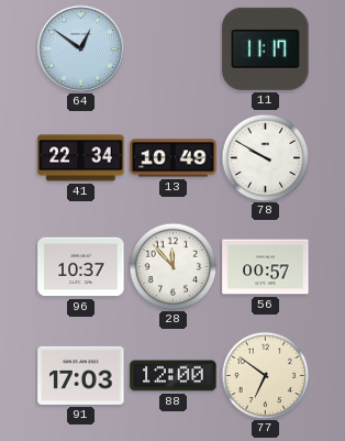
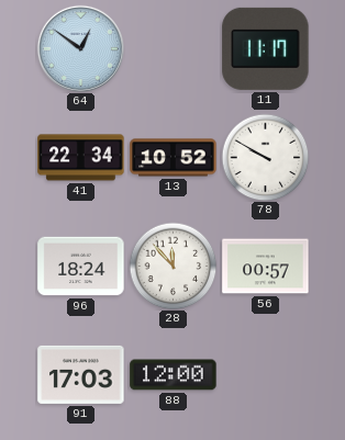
13: 10:49 -> 10:52 (174, 158)
96: 10:37 -> 18:24 (81, 267)
77: 6:51 -> none (265, 375)
